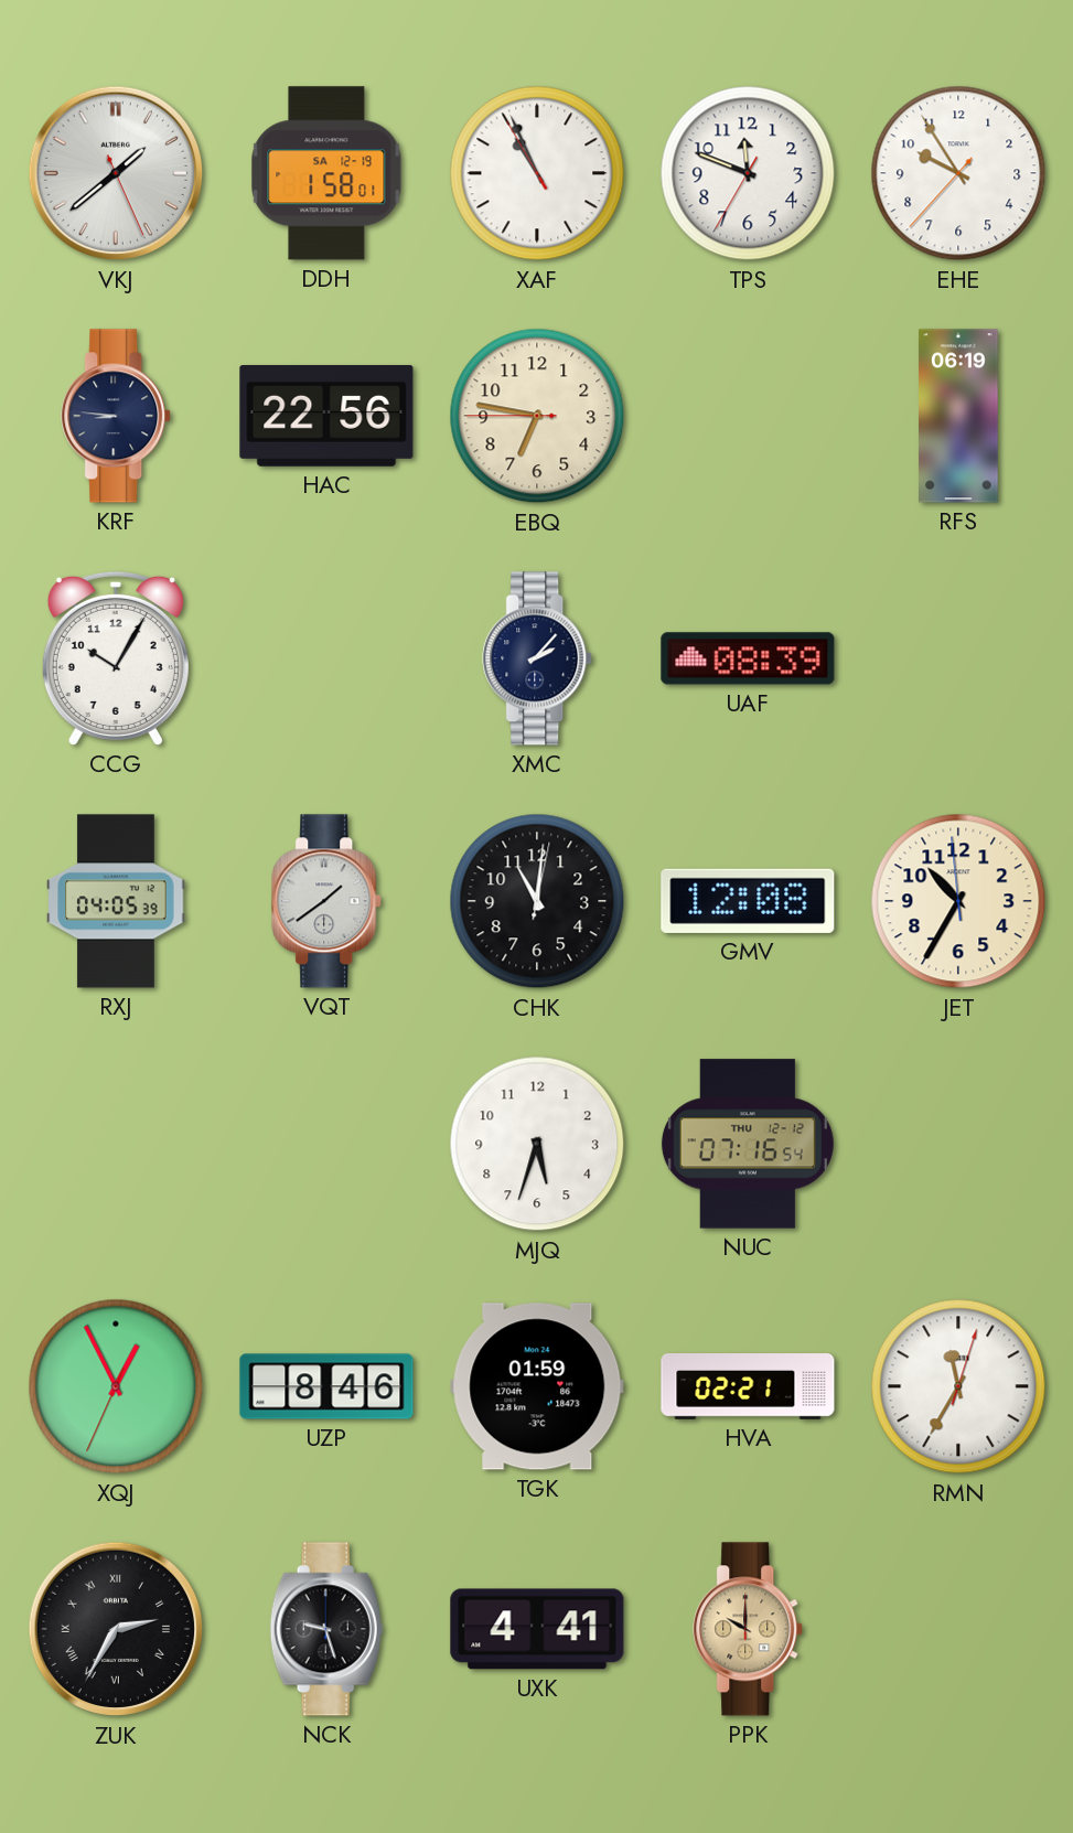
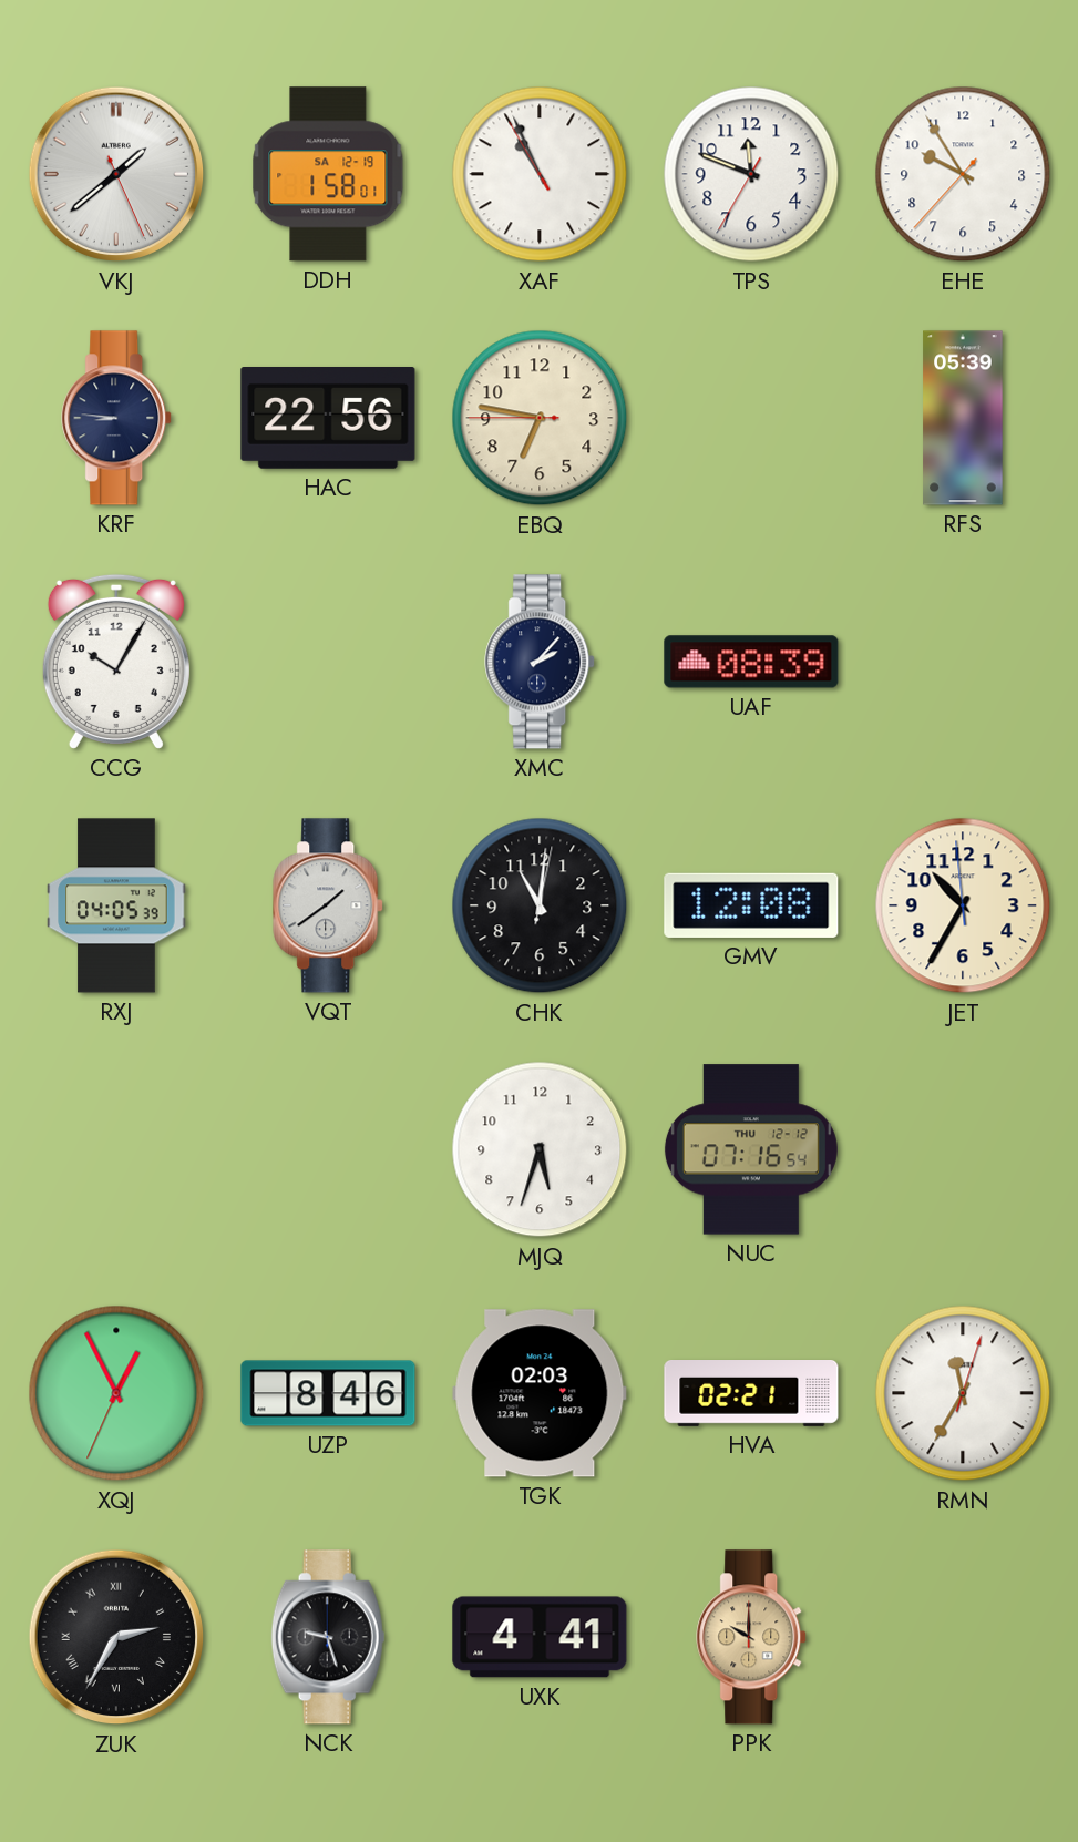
RFS: 06:19 -> 05:39 (963, 418)
TGK: 01:59 -> 02:03 (540, 1393)
